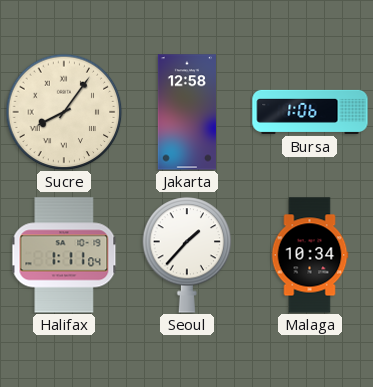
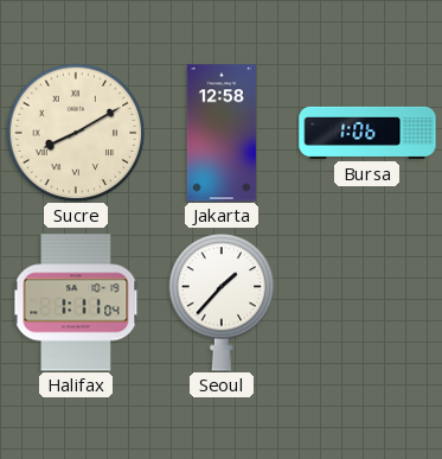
Sucre: 8:06 -> 8:10 (76, 133)
Malaga: 10:34 -> none (310, 255)
